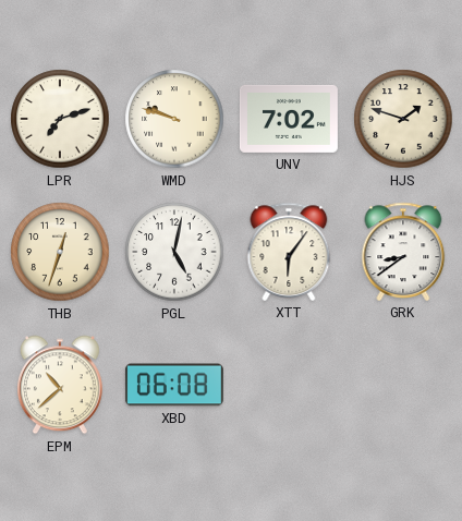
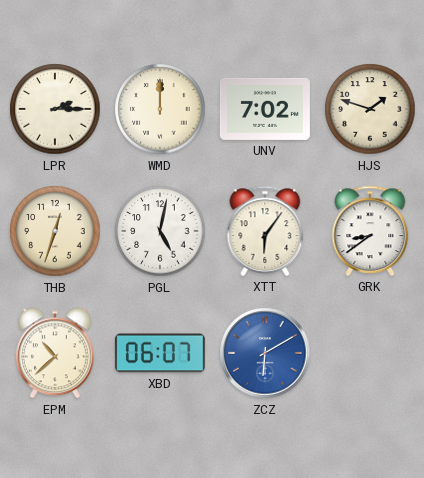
LPR: 7:12 -> 2:15 (55, 109)
WMD: 9:48 -> 12:00 (160, 109)
XBD: 06:08 -> 06:07 (160, 353)
ZCZ: none -> 6:10 (265, 353)
